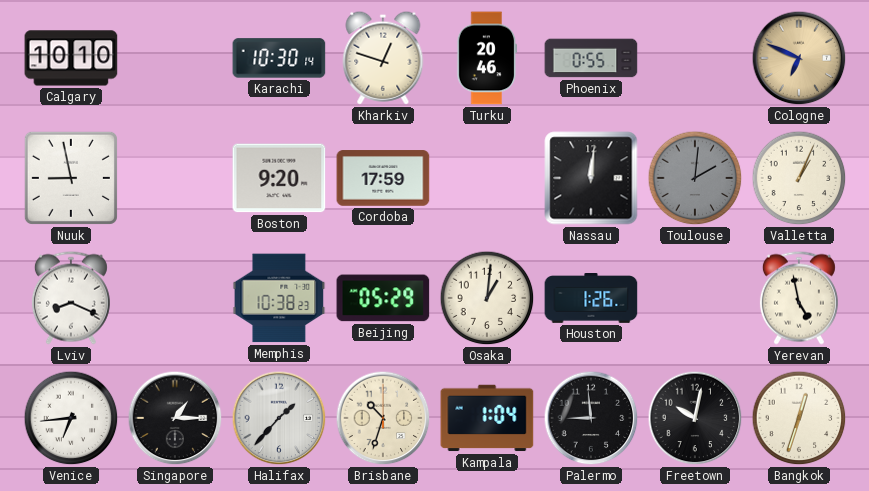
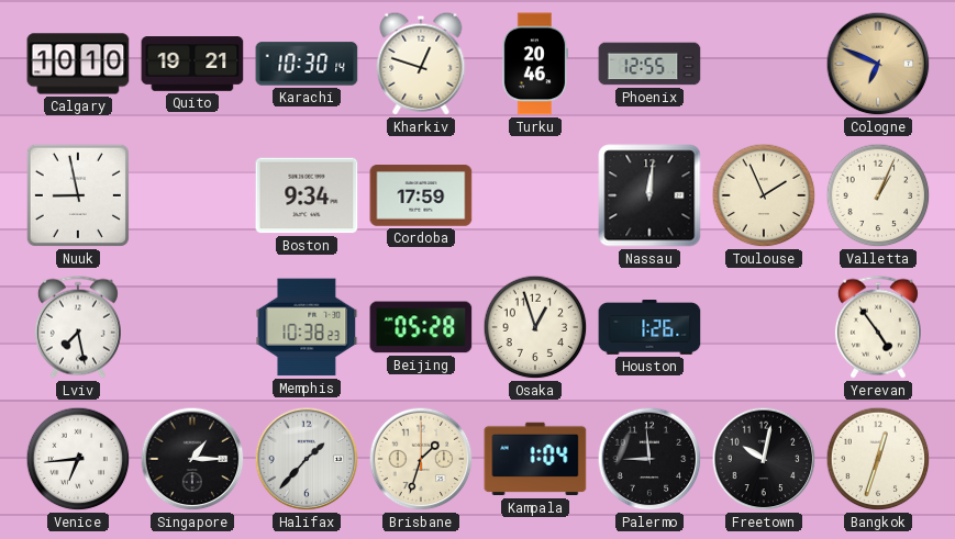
Quito: none -> 19:21 (192, 64)
Phoenix: 0:55 -> 12:55 (649, 64)
Boston: 9:20 -> 9:34 (307, 195)
Toulouse: 2:01 -> 1:56 (764, 195)
Toulouse dial: grey -> cream (764, 195)
Lviv: 8:19 -> 7:28 (78, 327)
Beijing: 05:29 -> 05:28 (421, 327)
Osaka: 1:01 -> 12:57 (535, 327)
Yerevan: 4:58 -> 4:54 (878, 327)
Brisbane: 10:33 -> 1:33 (421, 459)
